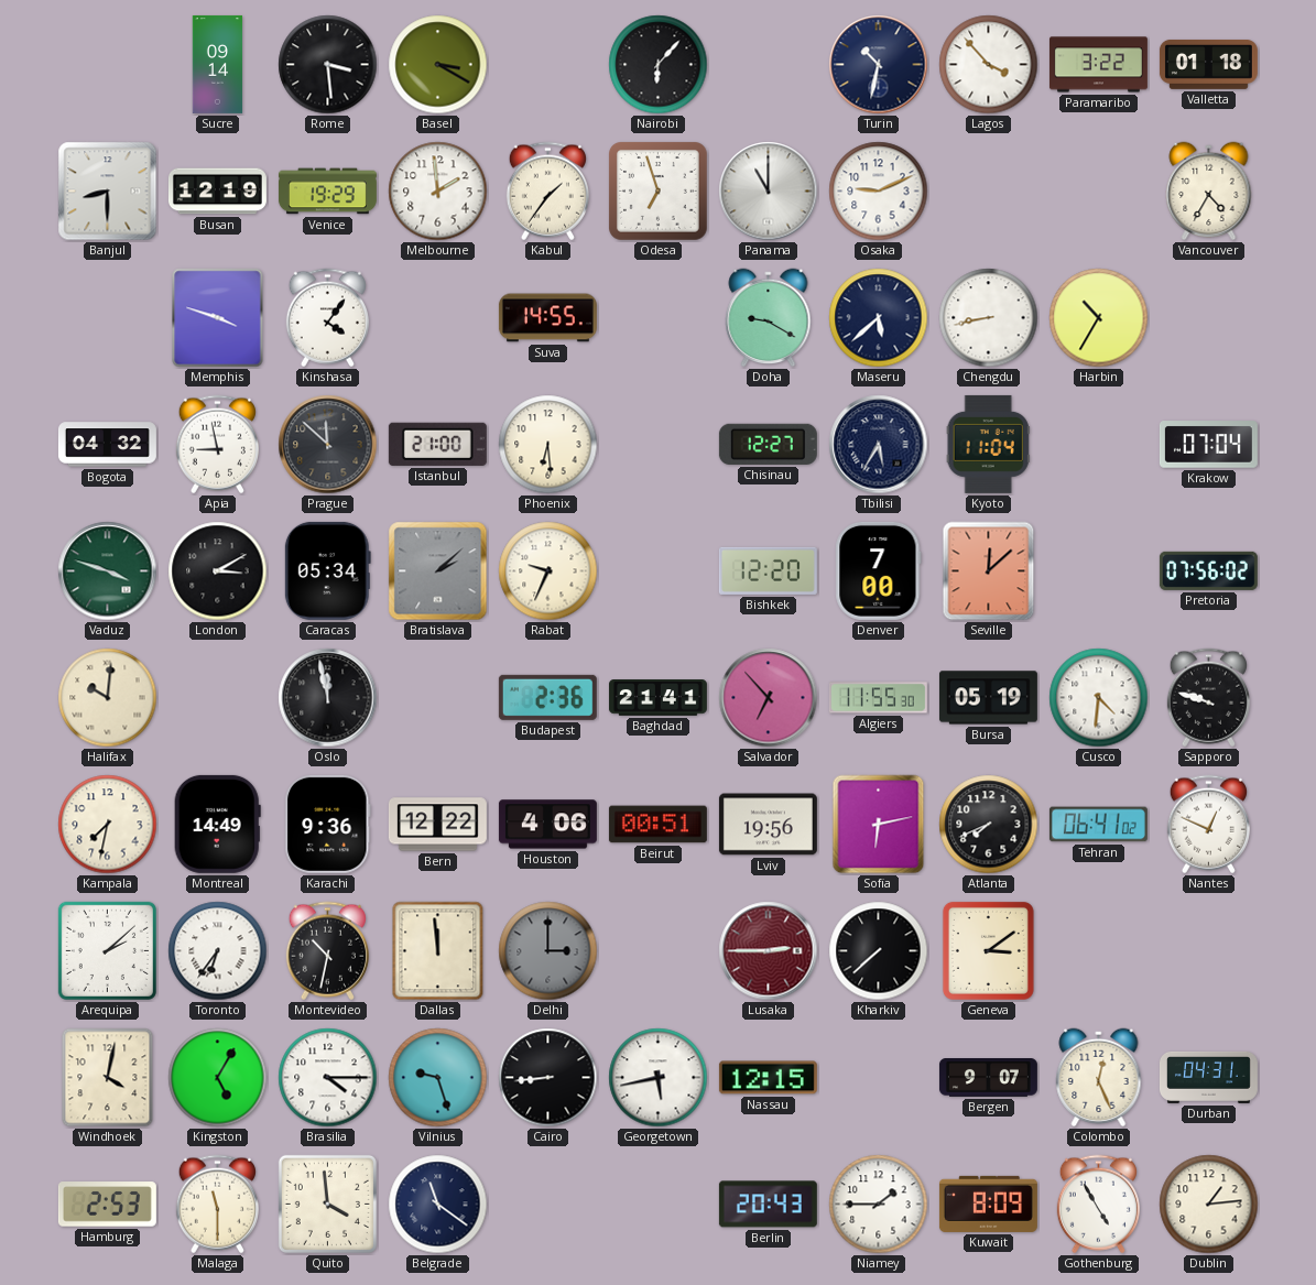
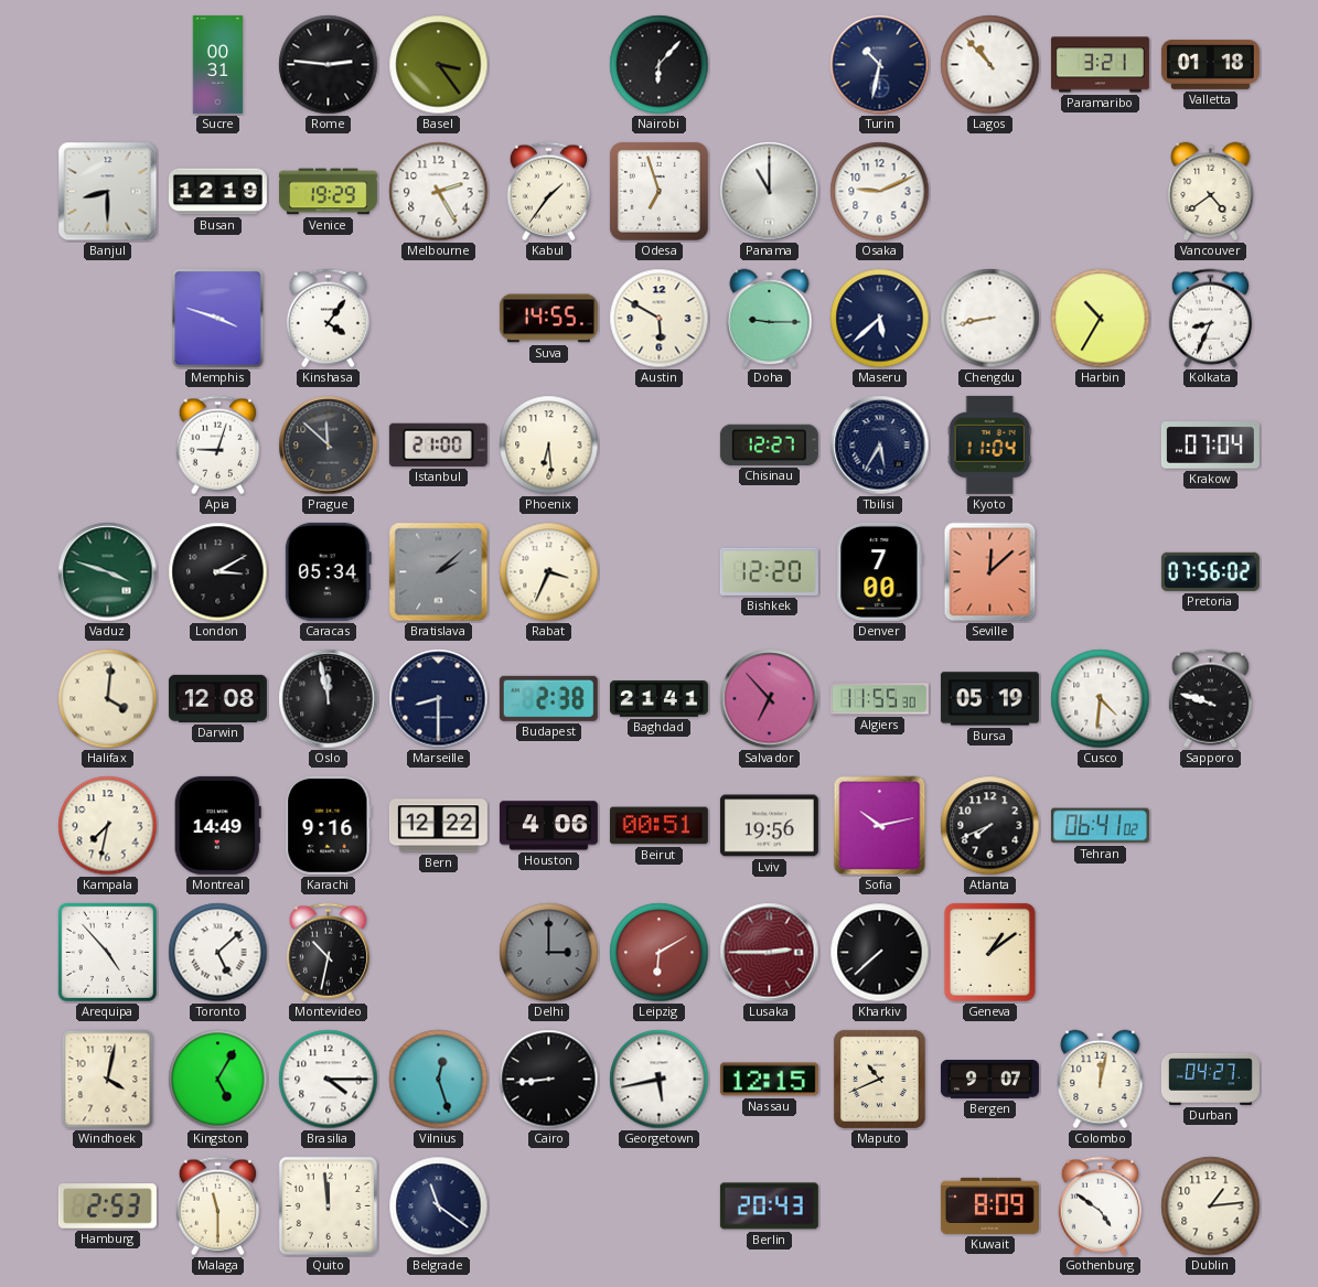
Sucre: 09:14 -> 00:31 (218, 64)
Rome: 3:29 -> 2:46 (329, 65)
Basel: 3:20 -> 3:24 (439, 65)
Lagos: 3:53 -> 10:53 (990, 65)
Paramaribo: 3:22 -> 3:21 (1100, 65)
Melbourne: 1:59 -> 2:25 (439, 192)
Vancouver: 4:35 -> 4:39 (1211, 192)
Austin: none -> 5:50 (660, 319)
Doha: 9:20 -> 9:15 (770, 319)
Kolkata: none -> 8:34 (1210, 319)
Bogota: 04:32 -> none (107, 445)
Apia: 8:58 -> 9:03 (217, 446)
Rabat: 9:34 -> 3:34 (549, 572)
Halifax: 10:01 -> 4:01 (108, 699)
Darwin: none -> 12:08 (217, 698)
Marseille: none -> 8:30 (439, 699)
Budapest: 2:36 -> 2:38 (548, 698)
Karachi: 9:36 -> 9:16 (329, 825)
Sofia: 6:13 -> 10:13 (880, 826)
Nantes: 12:49 -> none (1208, 825)
Arequipa: 2:08 -> 4:53 (107, 952)
Toronto: 6:36 -> 5:08 (218, 953)
Dallas: 11:59 -> none (438, 951)
Leipzig: none -> 6:10 (660, 953)
Geneva: 3:09 -> 1:09 (989, 952)
Vilnius: 9:27 -> 12:27 (439, 1080)
Maputo: none -> 10:41 (879, 1079)
Colombo: 12:26 -> 12:02 (1101, 1080)
Durban: 04:31 -> 04:27 (1210, 1079)
Quito: 3:59 -> 11:59 (328, 1205)
Niamey: 1:45 -> none (879, 1205)
Gothenburg: 4:55 -> 4:51 (1100, 1206)
